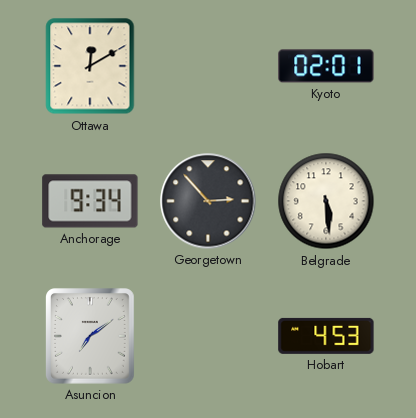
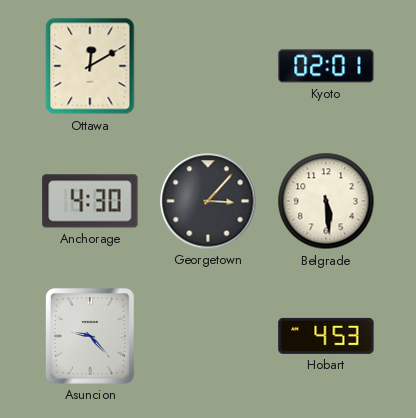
Anchorage: 9:34 -> 4:30 (90, 201)
Georgetown: 2:53 -> 3:07 (208, 201)
Asuncion: 7:09 -> 9:23 (91, 337)
